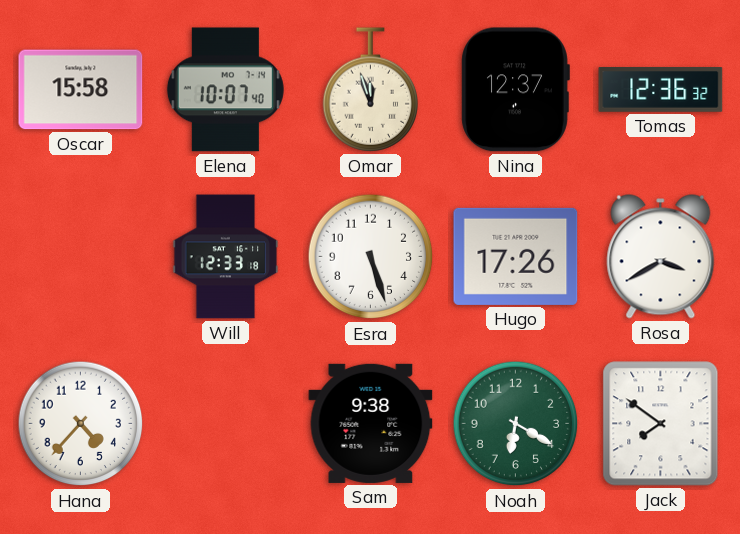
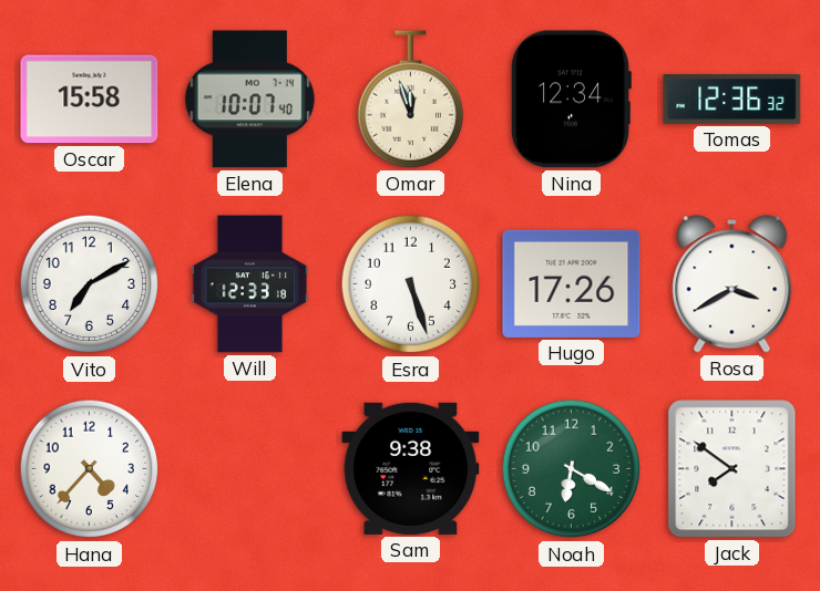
Nina: 12:37 -> 12:34 (571, 100)
Vito: none -> 7:10 (90, 284)
